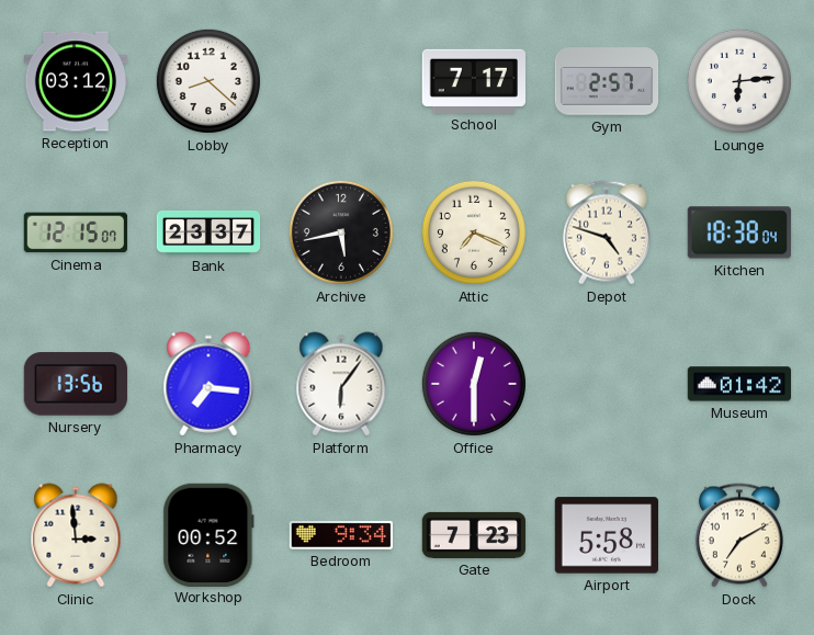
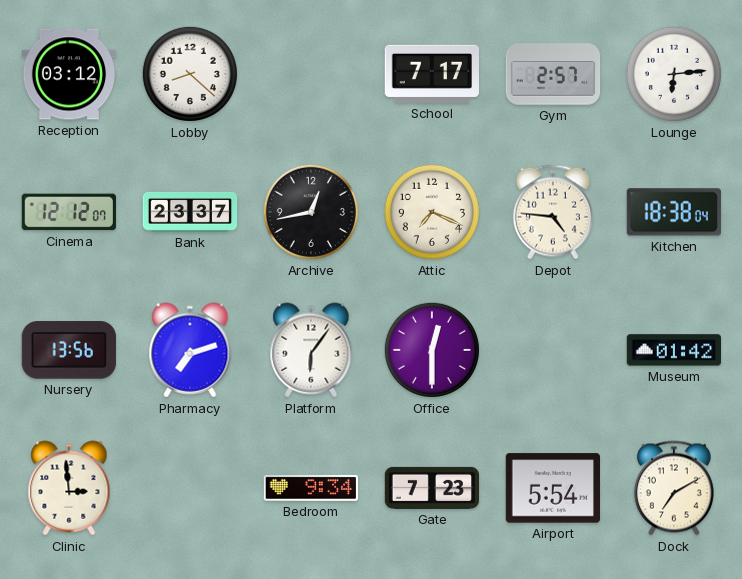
Cinema: 12:15 -> 12:12 (69, 212)
Archive: 5:43 -> 12:43 (311, 212)
Depot: 4:48 -> 4:46 (553, 212)
Pharmacy: 7:16 -> 7:12 (190, 350)
Workshop: 00:52 -> none (208, 534)
Airport: 5:58 -> 5:54 (552, 488)
